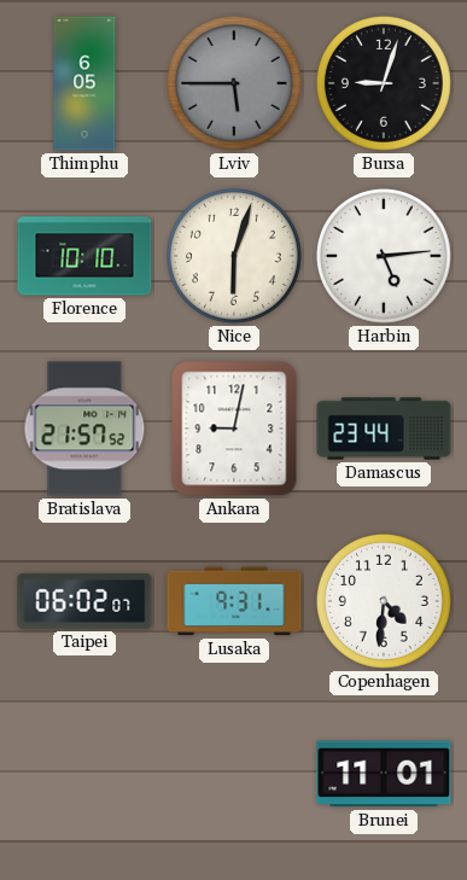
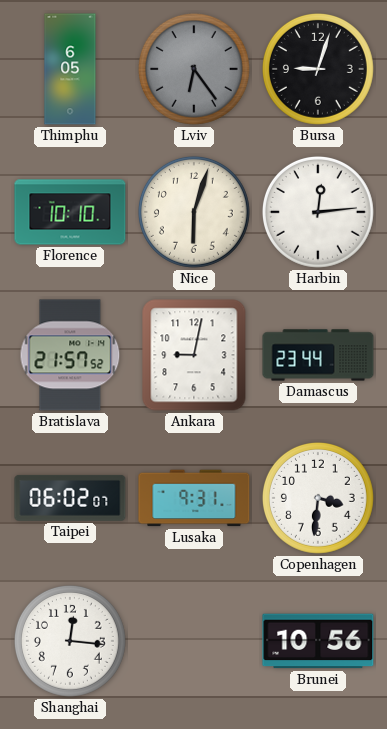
Lviv: 5:45 -> 6:24 (194, 69)
Harbin: 5:14 -> 12:14 (318, 212)
Copenhagen: 4:31 -> 3:31 (318, 498)
Shanghai: none -> 12:16 (70, 641)
Brunei: 11:01 -> 10:56 (318, 641)
